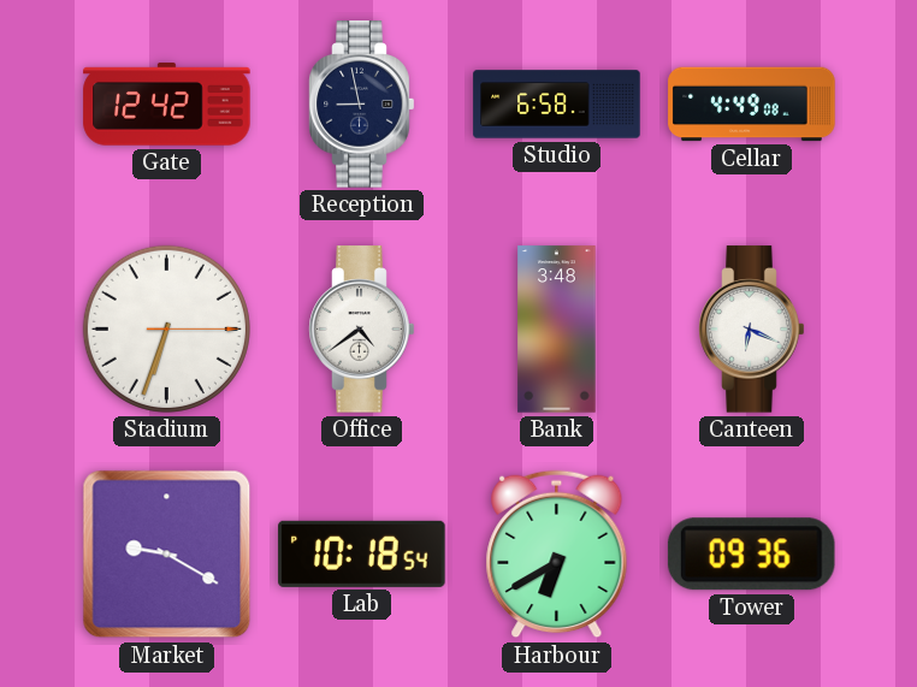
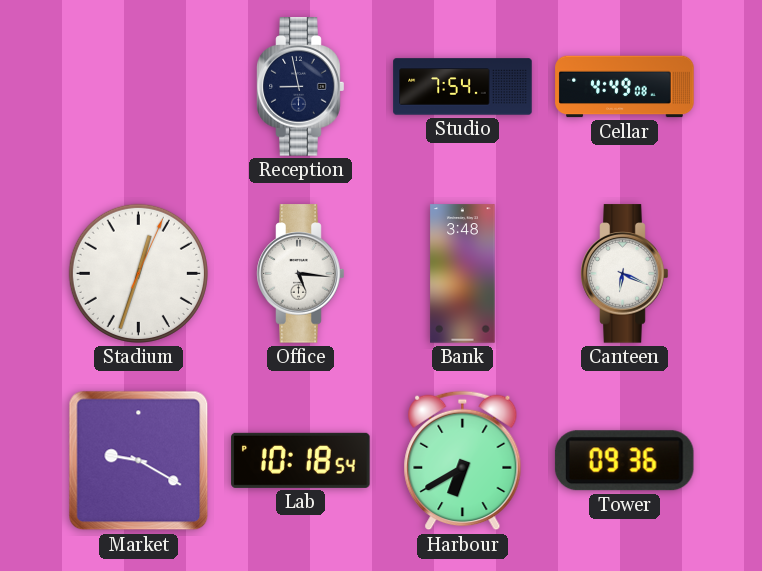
Gate: 12:42 -> none (167, 105)
Studio: 6:58 -> 7:54 (463, 87)
Stadium: 6:33 -> 12:33 (138, 273)
Office: 4:39 -> 5:16 (301, 274)
